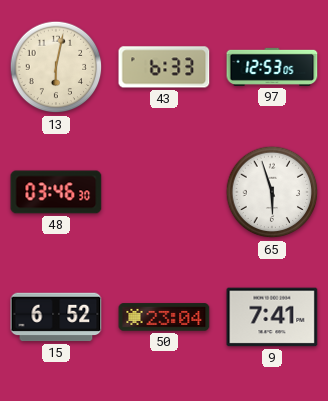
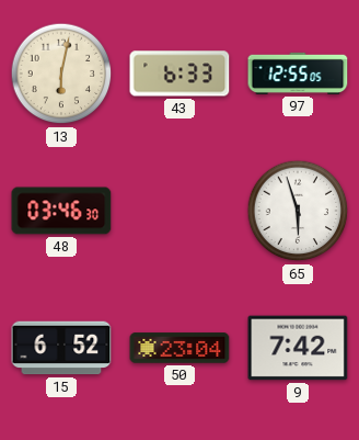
97: 12:53 -> 12:55 (298, 74)
9: 7:41 -> 7:42 (298, 348)
